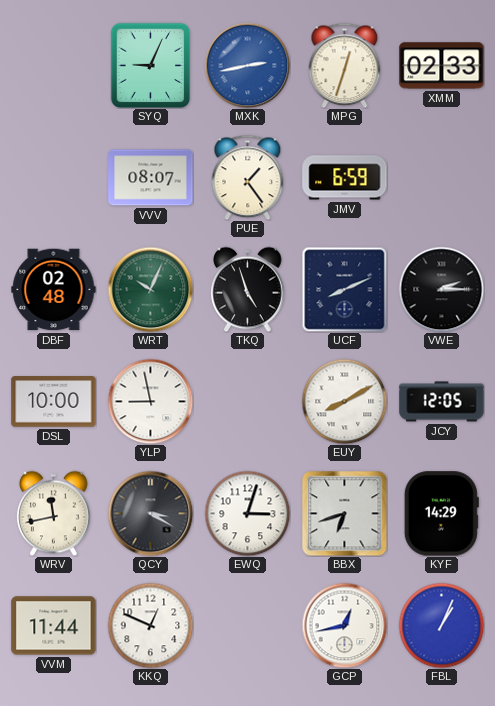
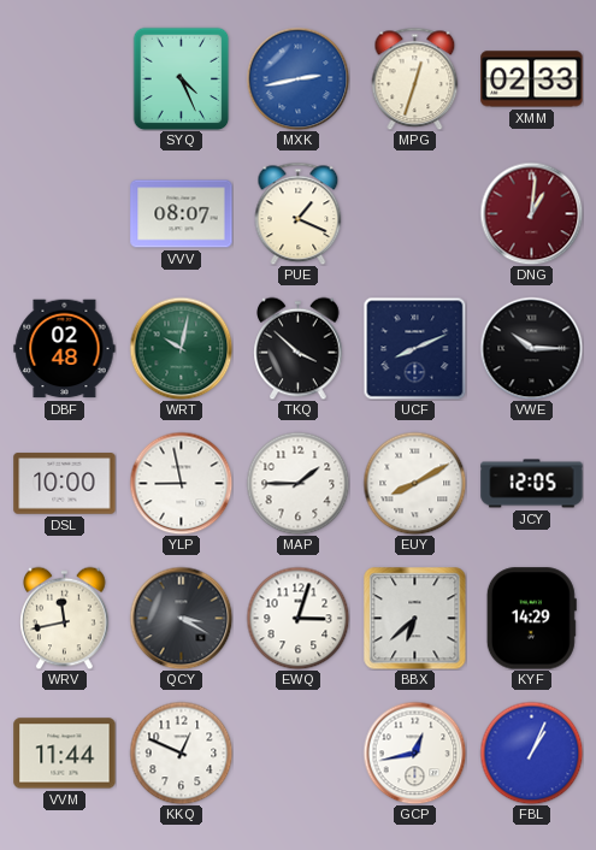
SYQ: 9:04 -> 4:26 (182, 78)
PUE: 1:24 -> 1:19 (299, 213)
JMV: 6:59 -> none (345, 178)
DNG: none -> 1:01 (531, 213)
WRT: 10:04 -> 10:02 (181, 348)
TKQ: 4:57 -> 3:52 (299, 348)
VWE: 2:15 -> 10:15 (531, 348)
MAP: none -> 1:45 (297, 483)
BBX: 6:42 -> 6:38 (414, 618)
